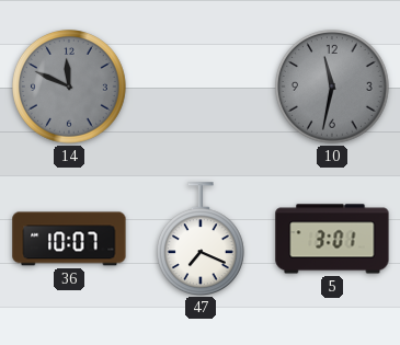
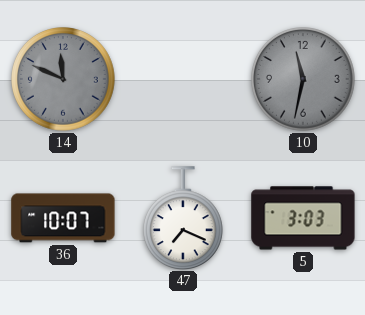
5: 3:01 -> 3:03 (303, 218)
